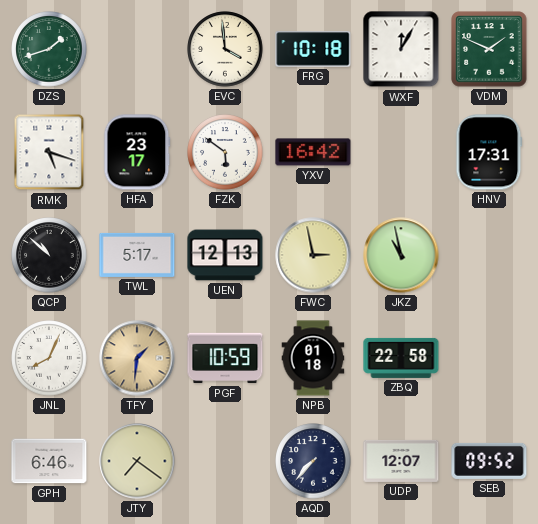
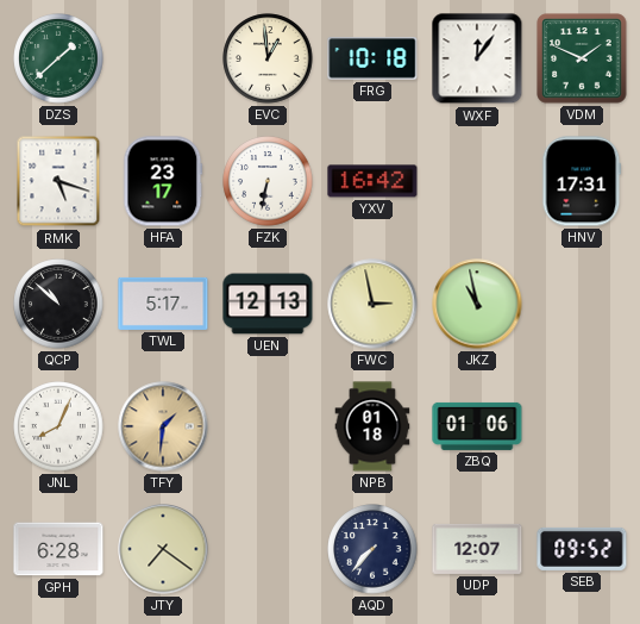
DZS: 1:42 -> 1:38 (58, 58)
EVC: 3:59 -> 12:59 (268, 58)
WXF: 12:05 -> 12:06 (477, 58)
FZK: 5:51 -> 6:32 (268, 181)
PGF: 10:59 -> none (225, 358)
ZBQ: 22:58 -> 01:06 (477, 426)
GPH: 6:46 -> 6:28 (58, 549)
